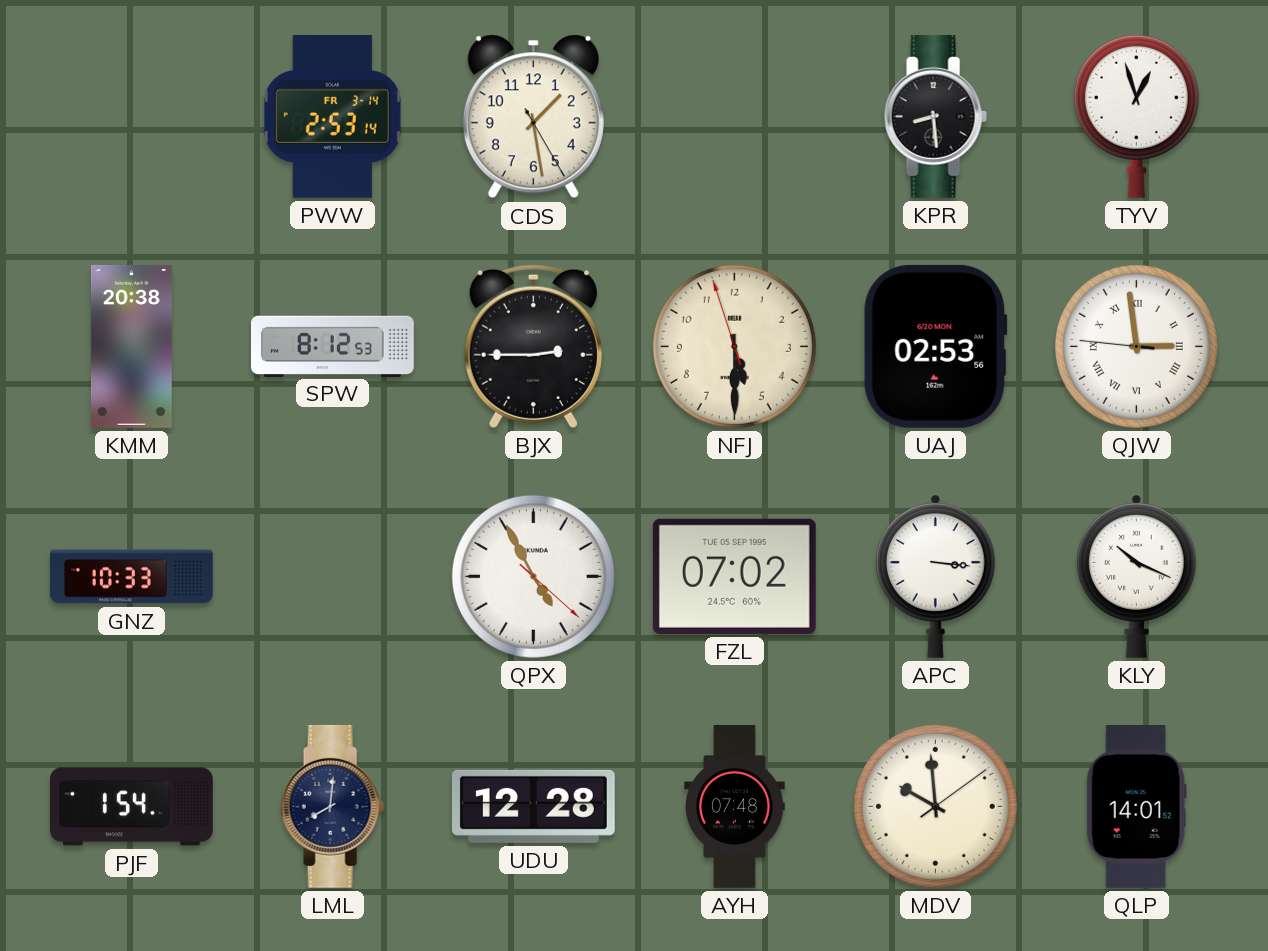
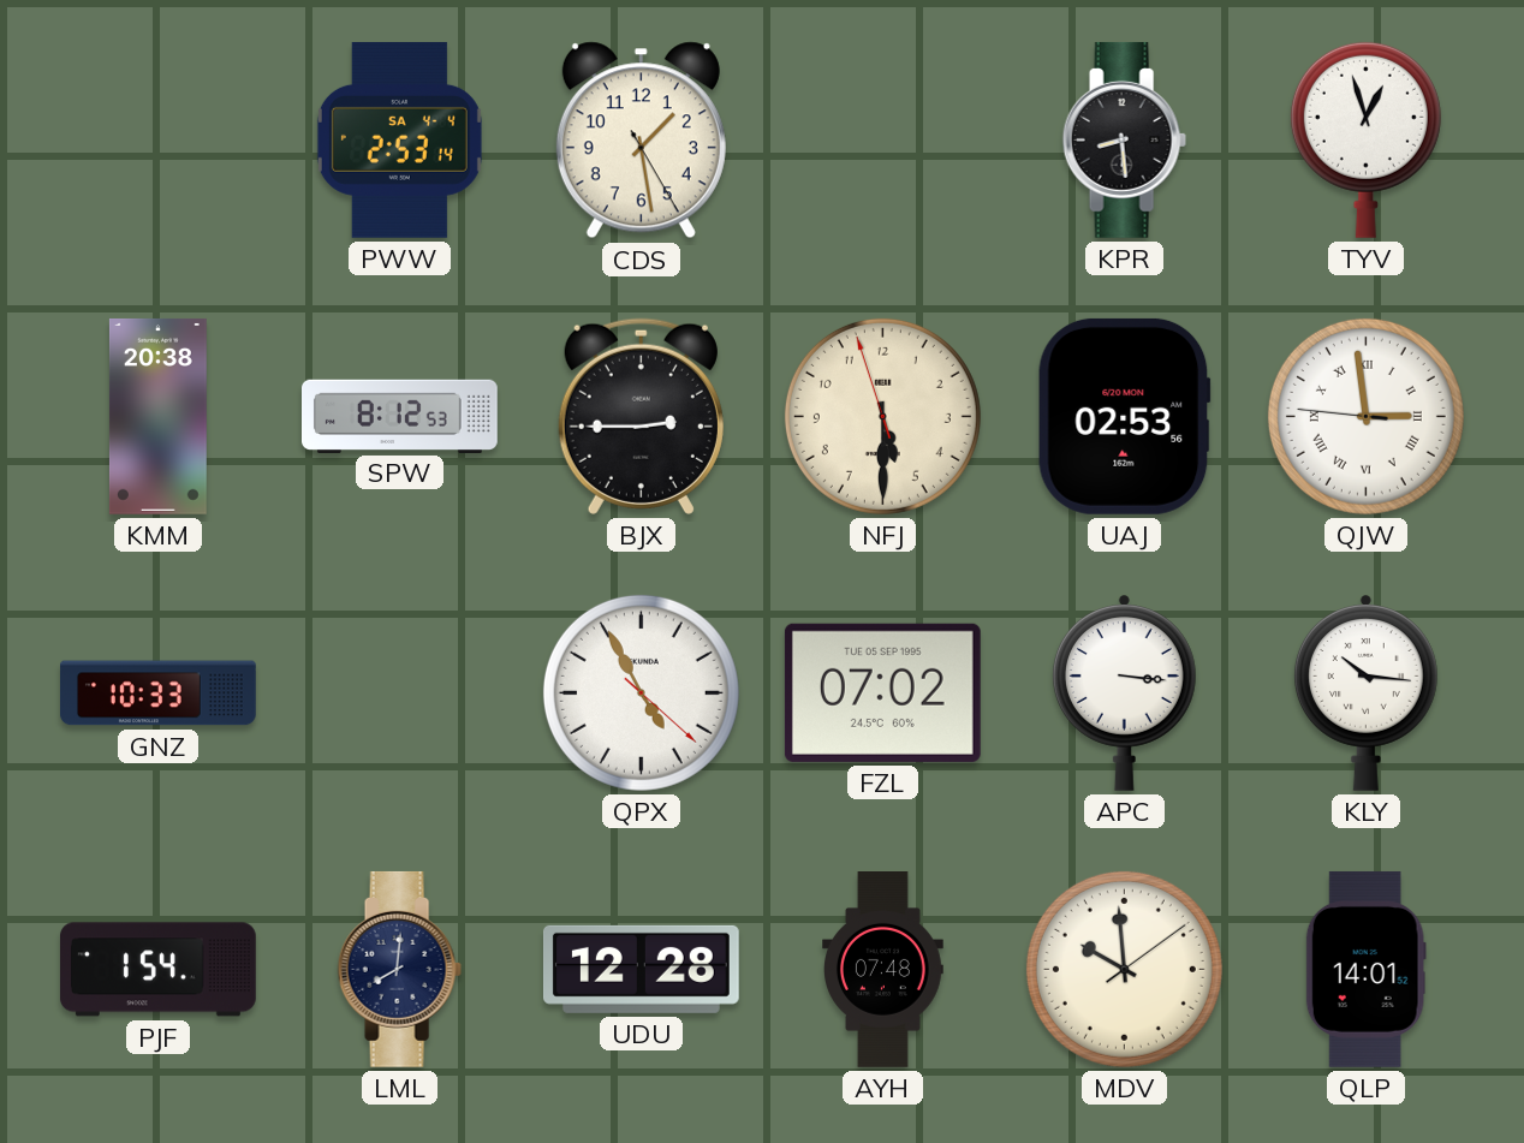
PWW date: FR 3-14 -> SA 4-4 (399, 139)
KLY: 10:19 -> 10:16 (1365, 692)
